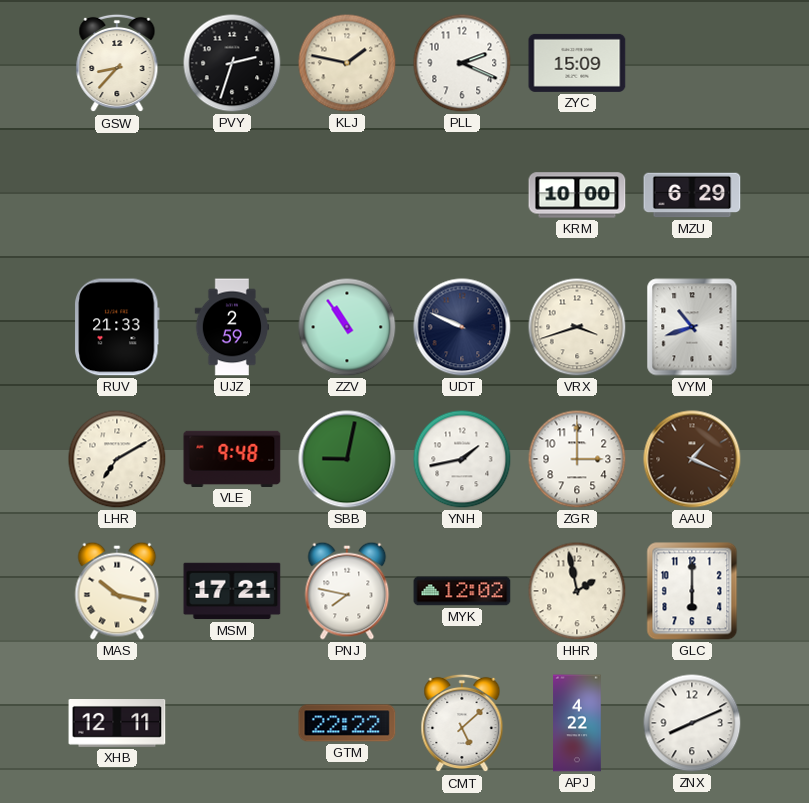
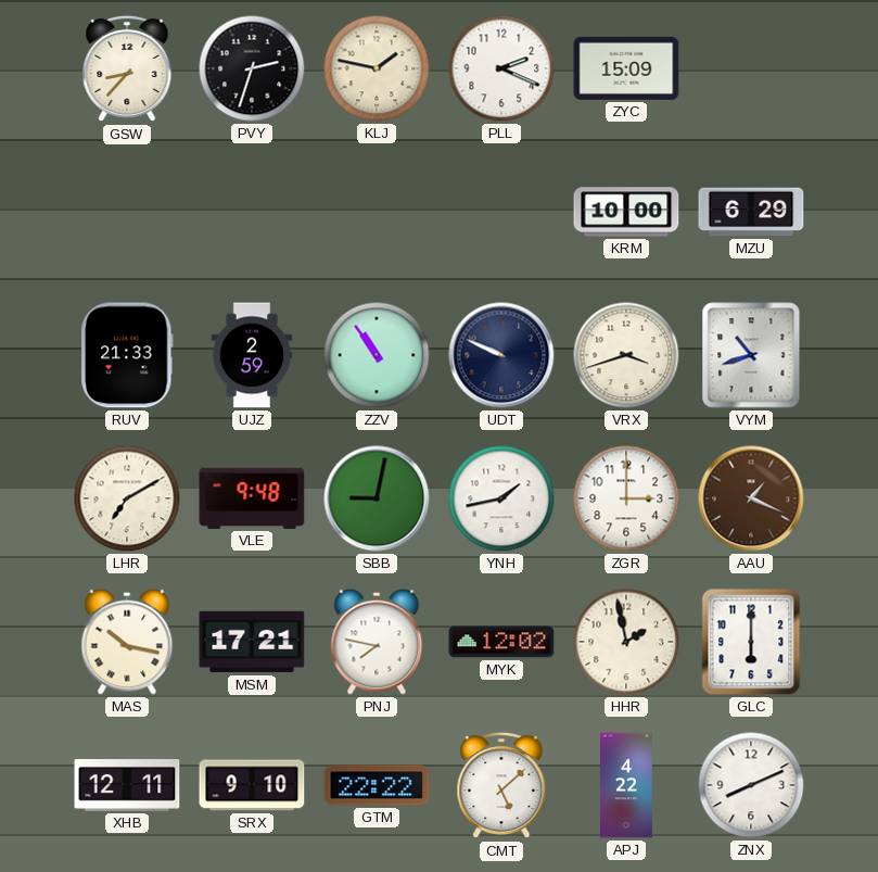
SRX: none -> 9:10 (252, 785)
